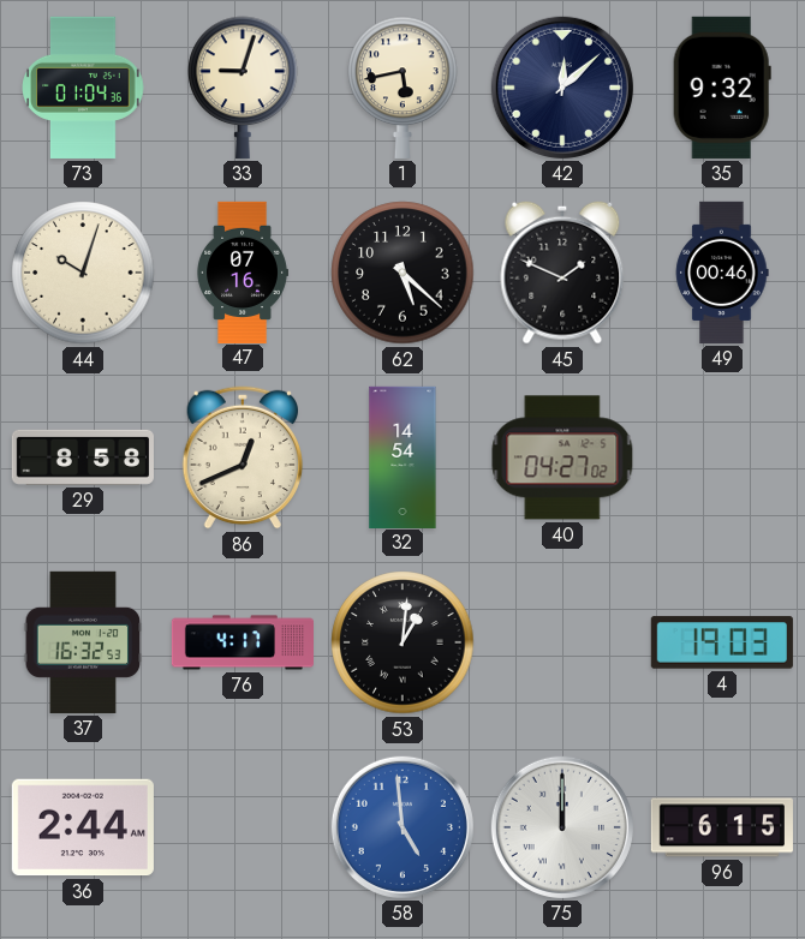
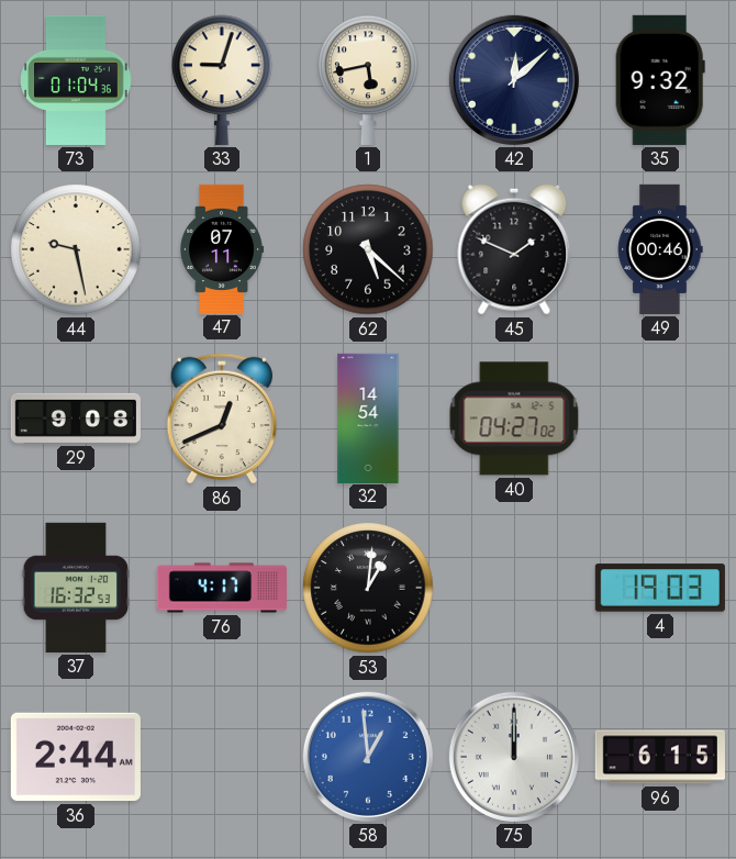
44: 10:03 -> 9:28 (76, 249)
47: 07:16 -> 07:11 (222, 248)
29: 8:58 -> 9:08 (76, 419)
58: 4:59 -> 12:59 (368, 757)
